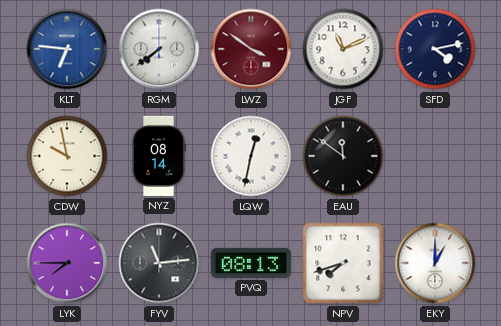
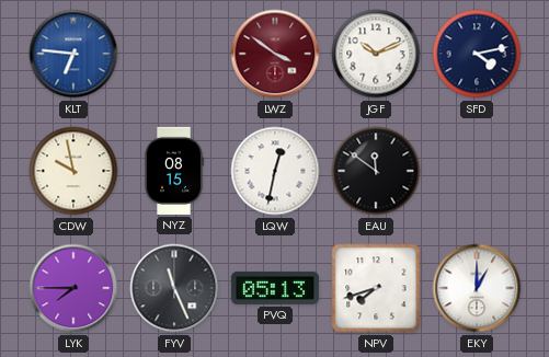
RGM: 7:39 -> none (159, 49)
JGF: 11:11 -> 10:11 (376, 54)
NYZ: 08:14 -> 08:15 (174, 171)
FYV: 11:14 -> 11:26 (174, 288)
PVQ: 08:13 -> 05:13 (275, 288)
